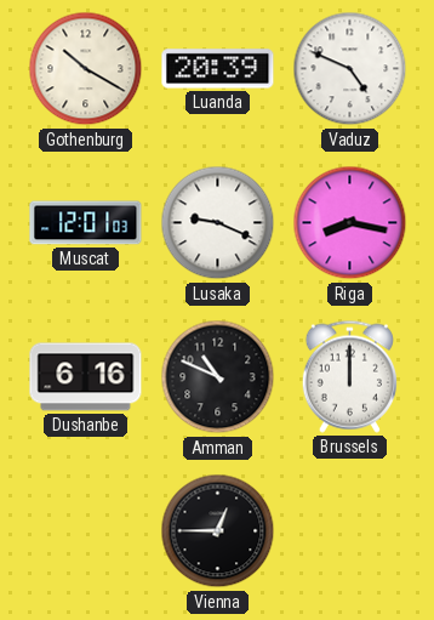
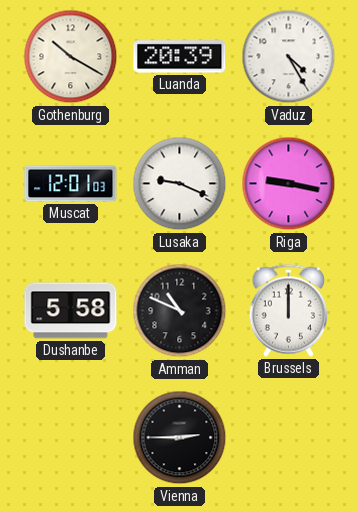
Vaduz: 4:49 -> 4:25 (289, 57)
Riga: 8:17 -> 9:17 (289, 184)
Dushanbe: 6:16 -> 5:58 (71, 311)
Vienna: 12:45 -> 2:45 (180, 438)
